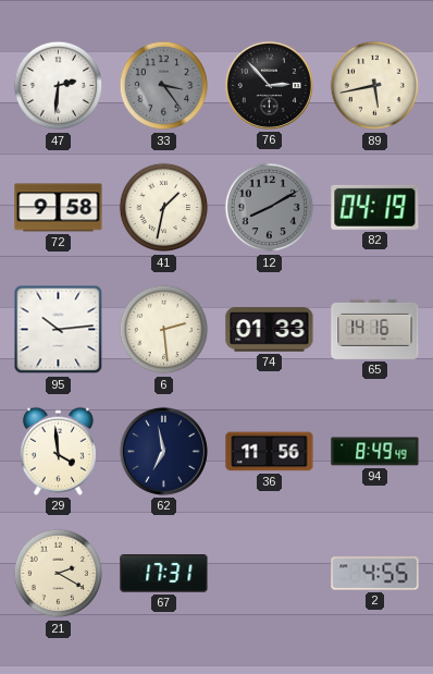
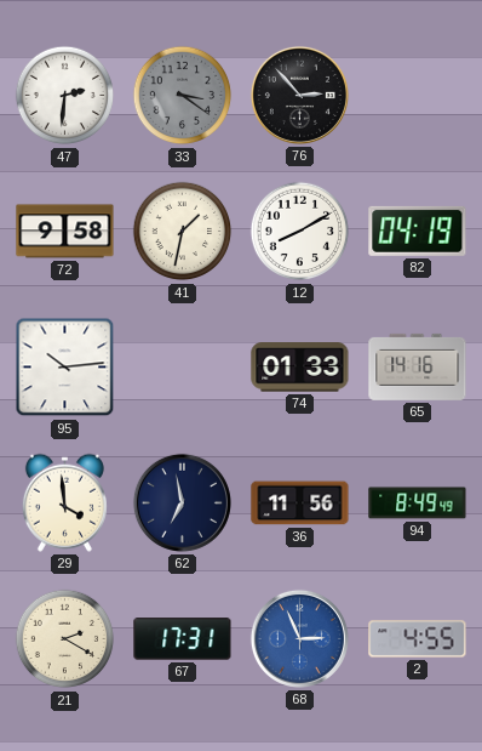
33: 3:24 -> 3:21 (183, 96)
89: 5:43 -> none (375, 86)
12 dial: grey -> white (300, 232)
6: 2:29 -> none (164, 330)
68: none -> 2:56 (299, 638)
